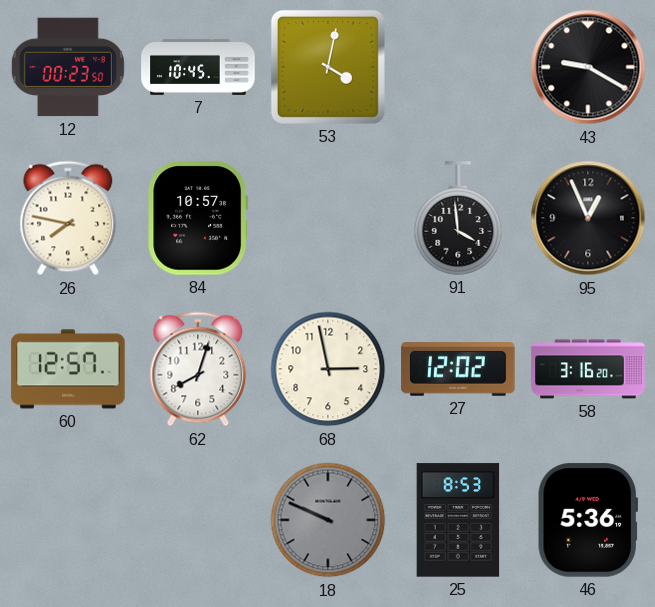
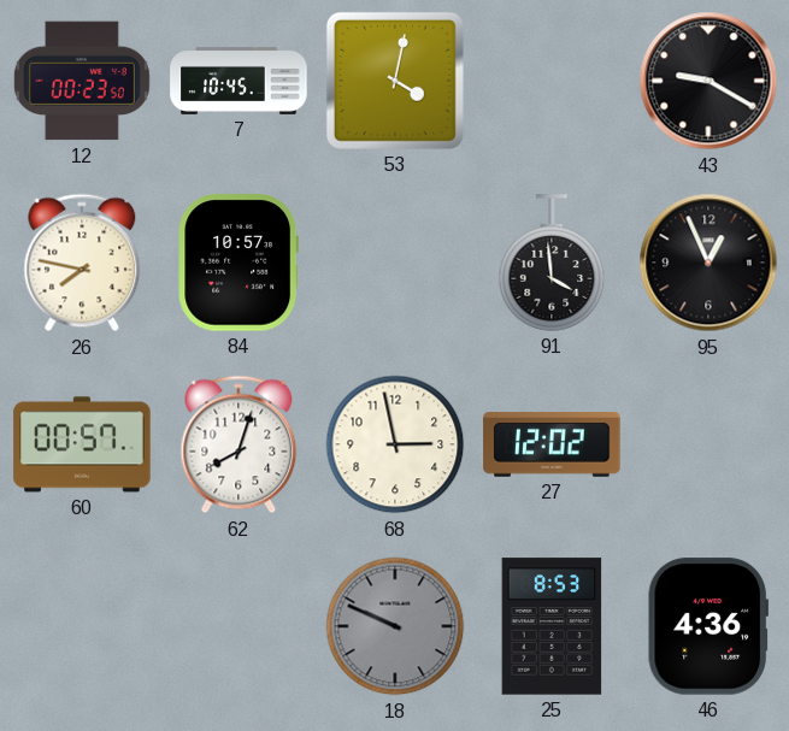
60: 12:57 -> 00:57 (82, 444)
58: 3:16 -> none (588, 369)
46: 5:36 -> 4:36 (708, 626)
